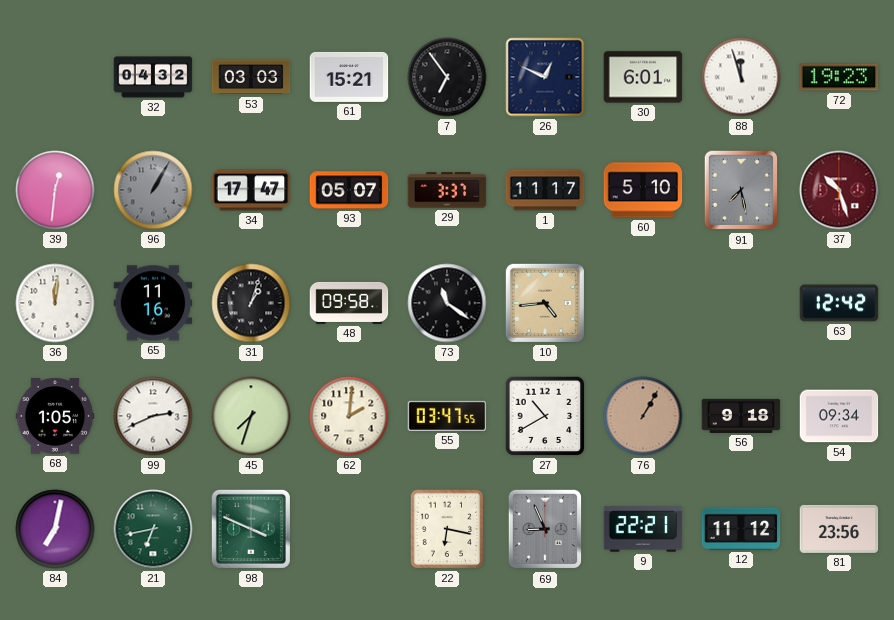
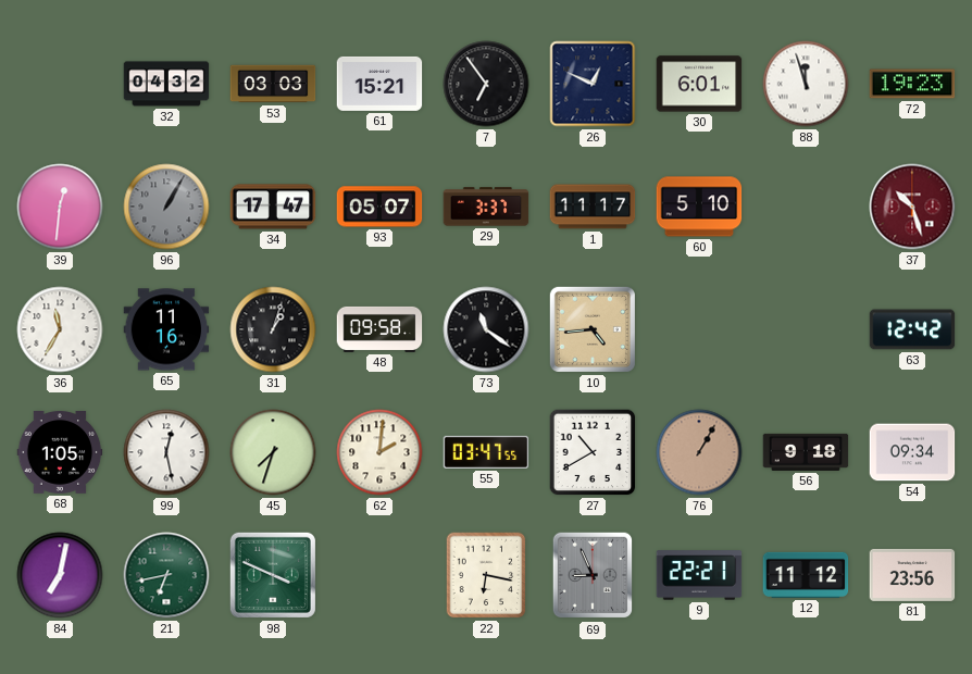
91: 7:28 -> none (741, 190)
36: 12:01 -> 11:35 (60, 329)
99: 2:41 -> 12:28 (166, 452)
